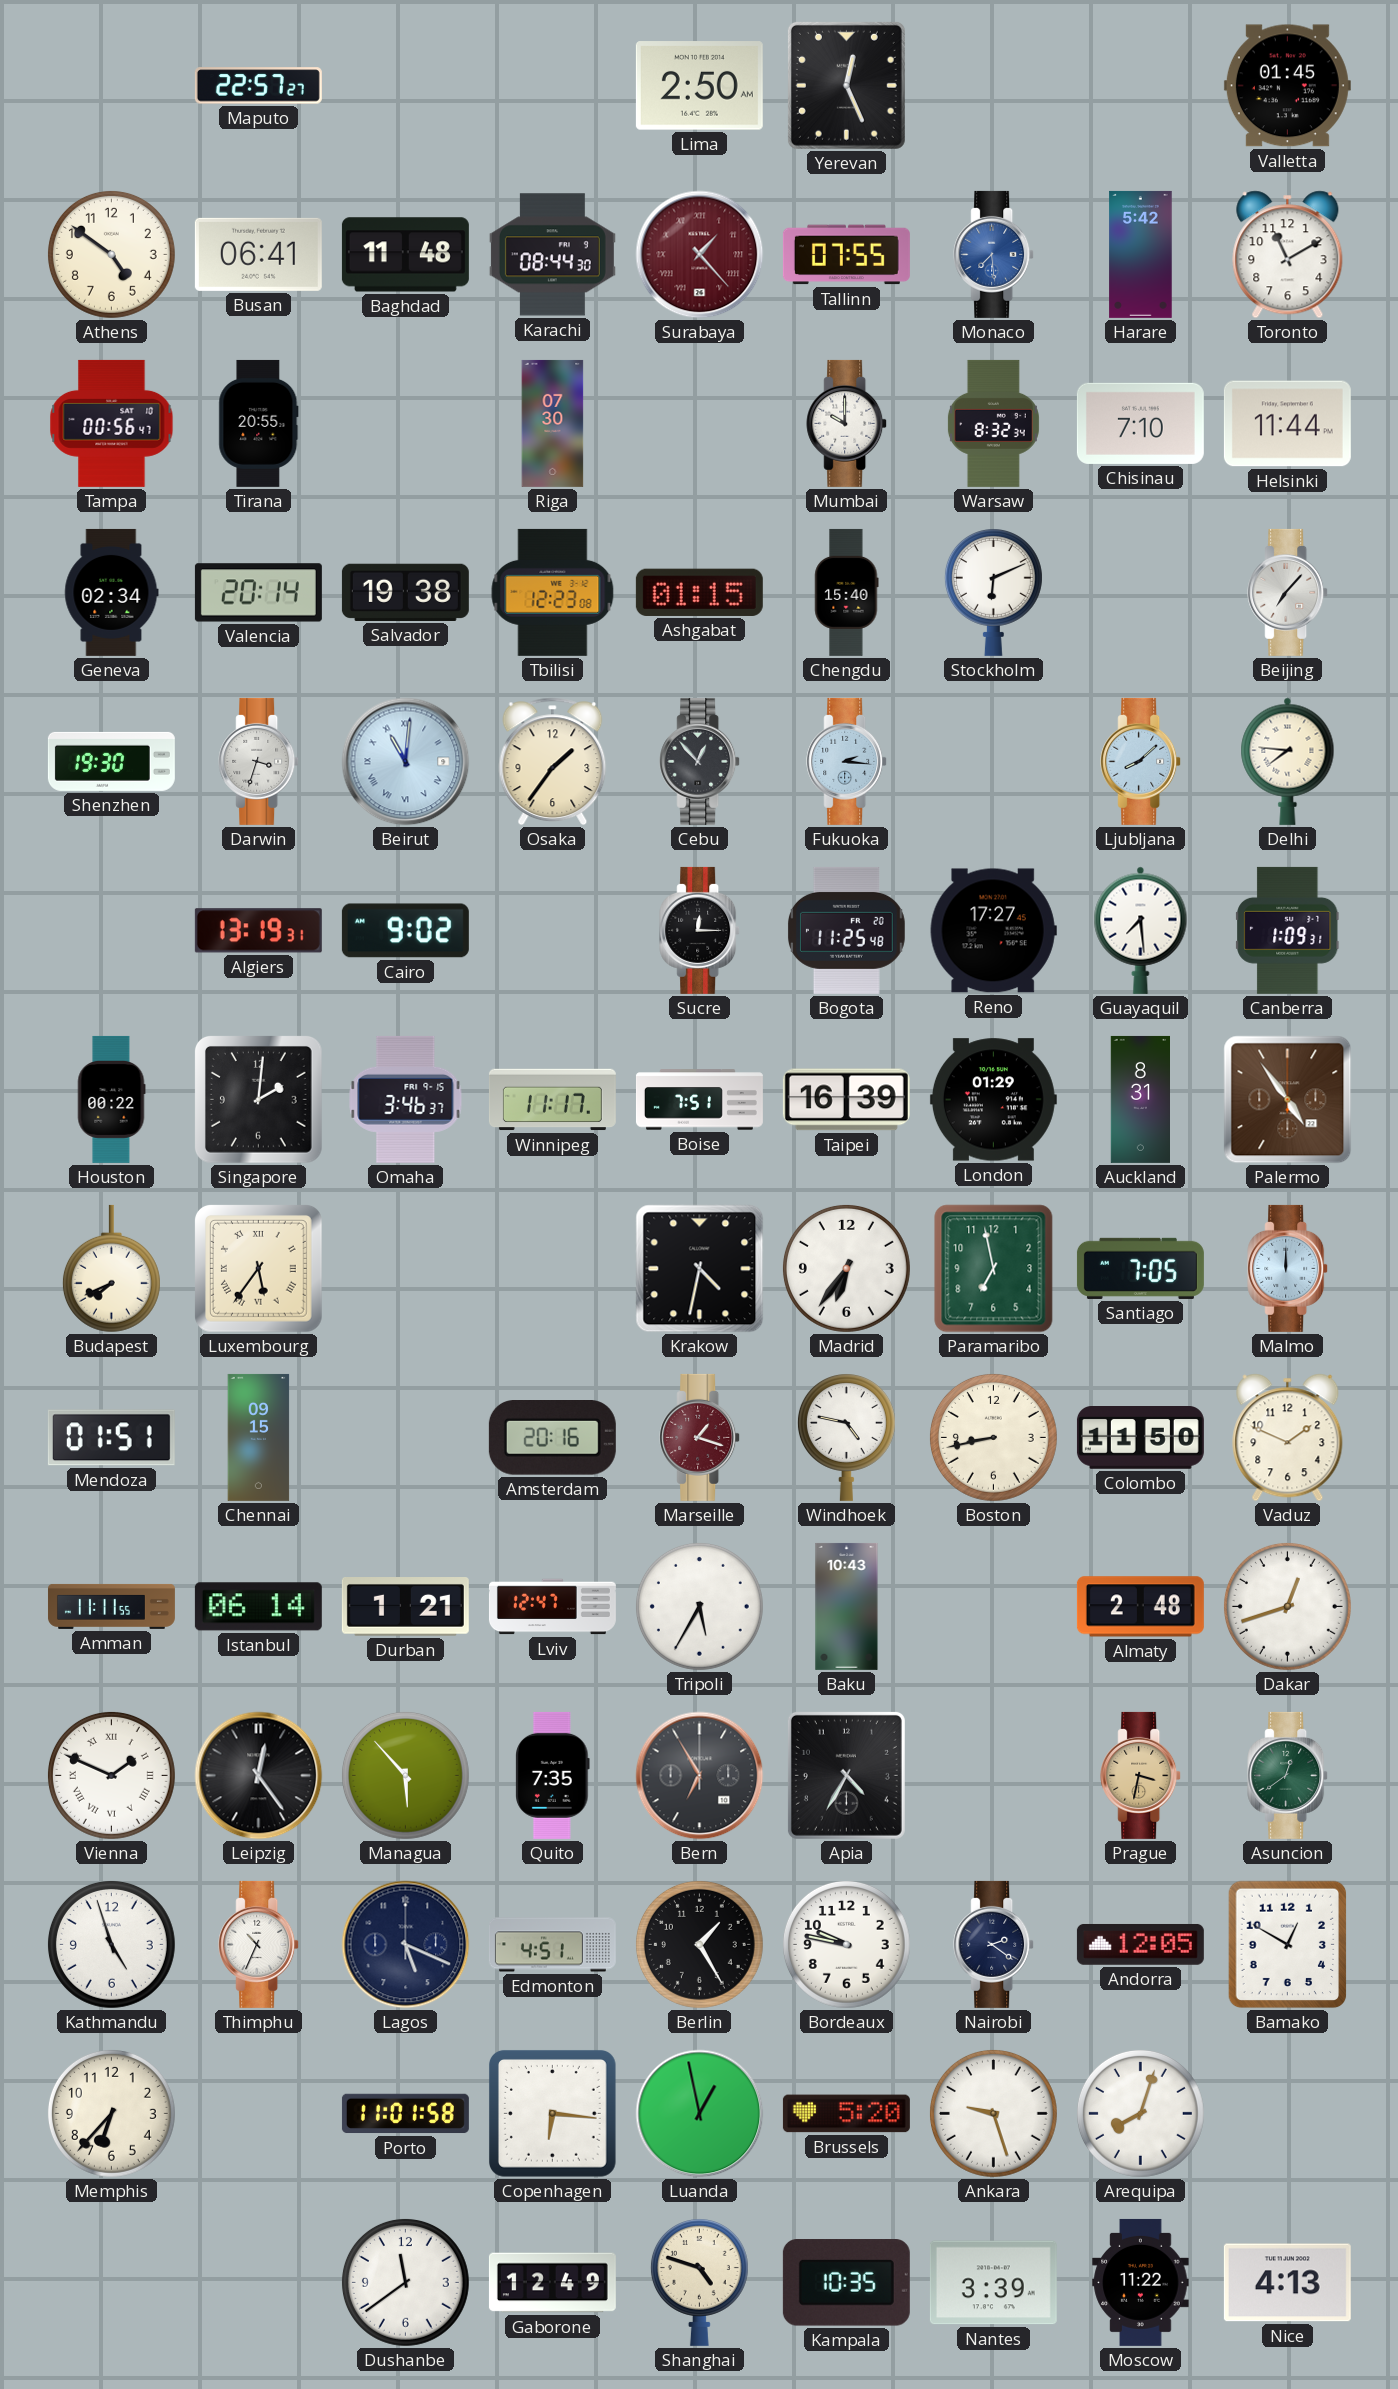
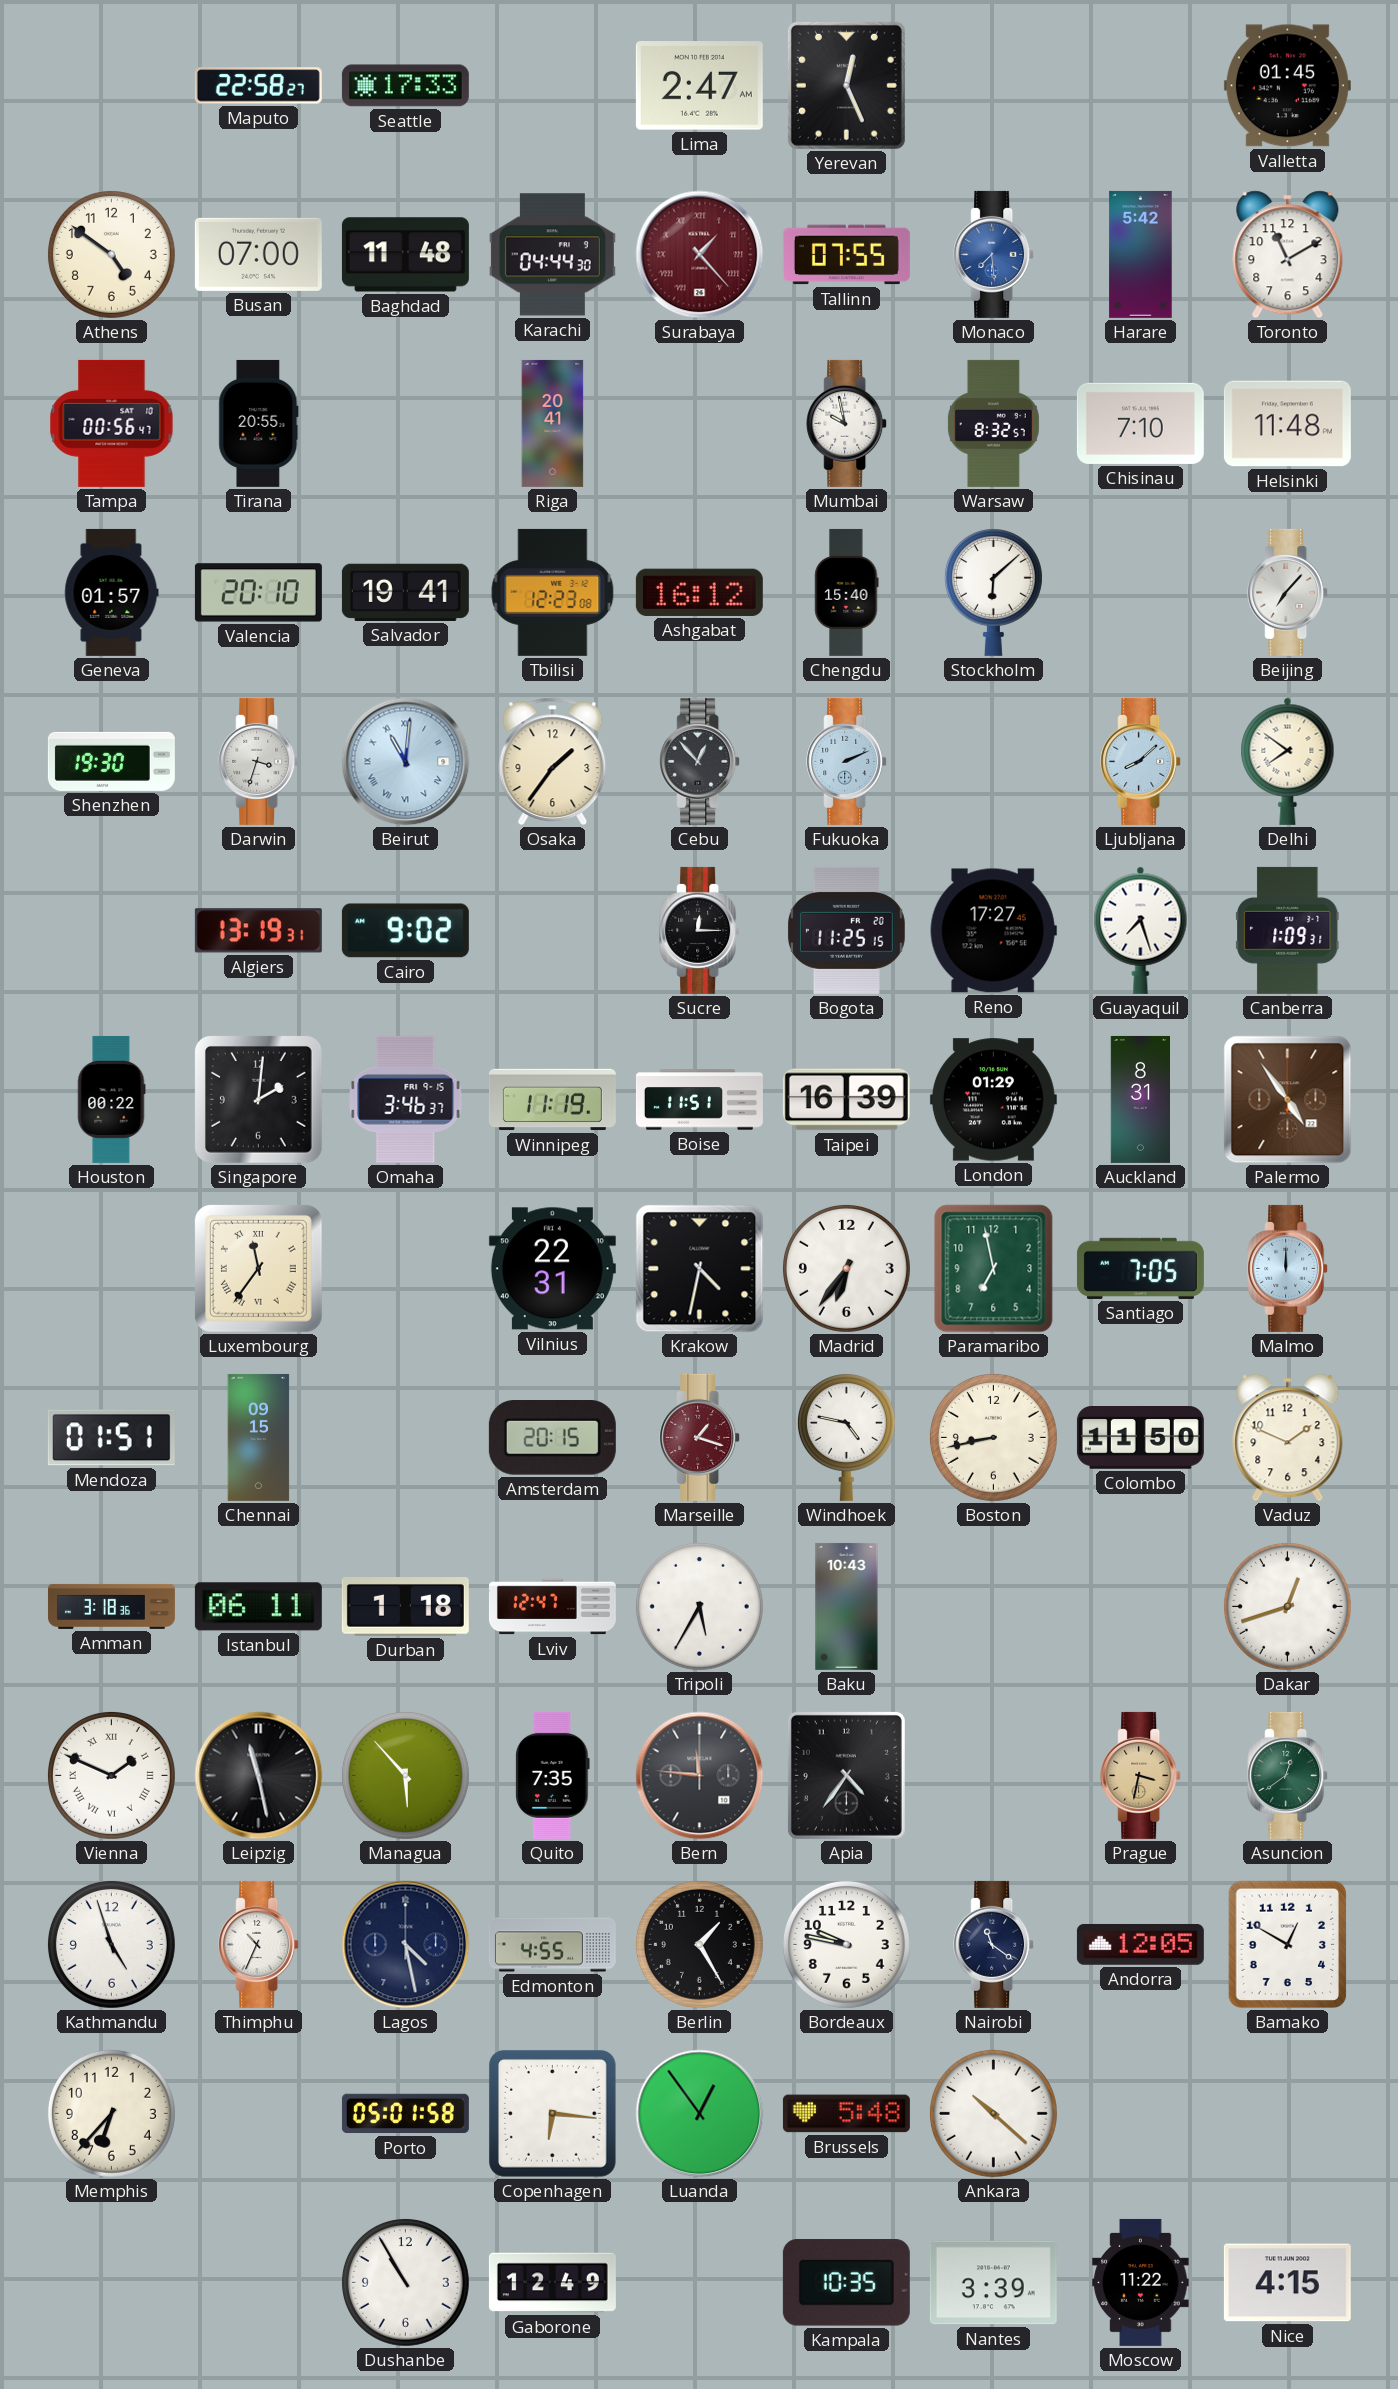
Maputo: 22:57 -> 22:58 (258, 86)
Seattle: none -> 17:33 (405, 86)
Lima: 2:50 -> 2:47 (699, 86)
Busan: 06:41 -> 07:00 (258, 254)
Karachi: 08:44 -> 04:44 (552, 255)
Riga: 07:30 -> 20:41 (553, 423)
Mumbai: 10:00 -> 9:58 (847, 423)
Warsaw: 8:32:34 -> 8:32:57 (993, 423)
Helsinki: 11:44 -> 11:48 (1287, 424)
Geneva: 02:34 -> 01:57 (112, 592)
Valencia: 20:14 -> 20:10 (258, 593)
Salvador: 19:38 -> 19:41 (405, 592)
Ashgabat: 01:15 -> 16:12 (699, 592)
Stockholm: 6:11 -> 6:08 (993, 593)
Fukuoka: 2:16 -> 2:11 (847, 761)
Delhi: 7:46 -> 7:51 (1288, 761)
Bogota: 11:25:48 -> 11:25:15 (846, 930)
Guayaquil: 7:29 -> 7:27 (1141, 930)
Winnipeg: 11:17 -> 11:19 (552, 1100)
Boise: 7:51 -> 11:51 (699, 1100)
Budapest: 7:41 -> none (111, 1269)
Luxembourg: 5:36 -> 11:36 (259, 1269)
Vilnius: none -> 22:31 (552, 1269)
Amsterdam: 20:16 -> 20:15 (552, 1438)
Amman: 11:11 -> 3:18 (111, 1606)
Istanbul: 06:14 -> 06:11 (258, 1607)
Durban: 1:21 -> 1:18 (405, 1607)
Almaty: 2:48 -> none (1140, 1607)
Leipzig: 12:24 -> 11:28 (259, 1776)
Bern: 6:55 -> 11:46 (700, 1776)
Apia: 4:35 -> 4:36 (846, 1775)
Lagos: 5:19 -> 4:28 (406, 1945)
Edmonton: 4:51 -> 4:55 (552, 1945)
Nairobi: 2:21 -> 11:21 (994, 1944)
Porto: 11:01 -> 05:01 (405, 2114)
Luanda: 12:58 -> 12:54 (700, 2114)
Brussels: 5:20 -> 5:48 (846, 2114)
Ankara: 9:27 -> 10:22 (993, 2113)
Arequipa: 8:03 -> none (1140, 2113)
Dushanbe: 11:39 -> 10:55 (405, 2282)
Shanghai: 4:48 -> none (699, 2283)
Nice: 4:13 -> 4:15 (1287, 2283)
